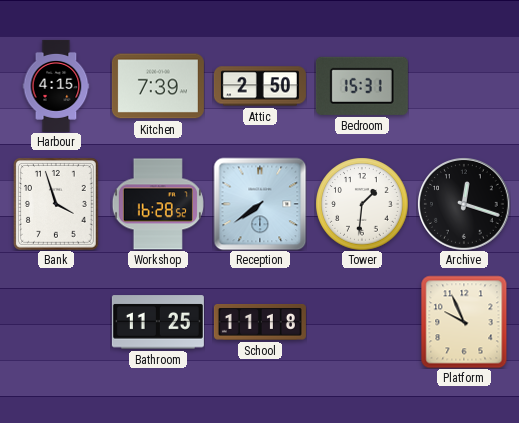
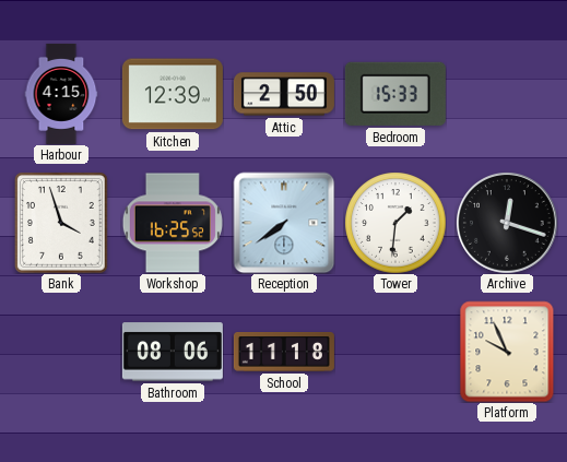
Kitchen: 7:39 -> 12:39 (173, 94)
Bedroom: 15:31 -> 15:33 (395, 94)
Workshop: 16:28 -> 16:25 (173, 223)
Bathroom: 11:25 -> 08:06 (173, 352)
